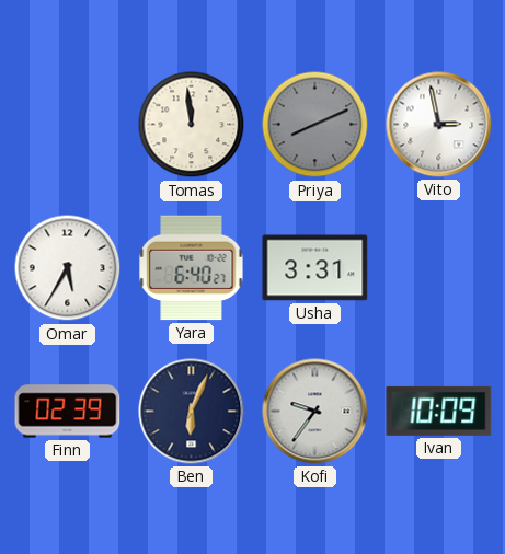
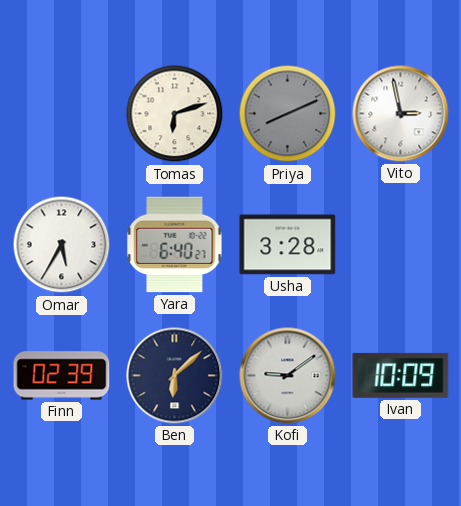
Tomas: 11:59 -> 6:12 (175, 114)
Usha: 3:31 -> 3:28 (288, 245)
Ben: 6:04 -> 6:08 (175, 376)
Kofi: 9:36 -> 9:09 (288, 376)
